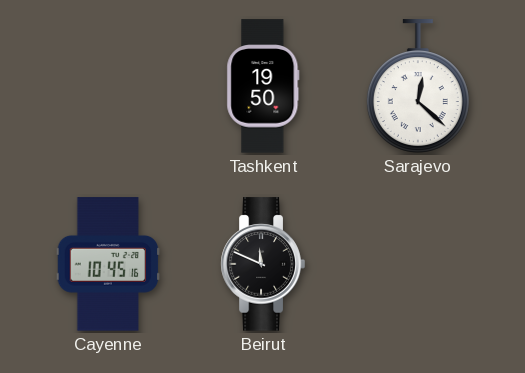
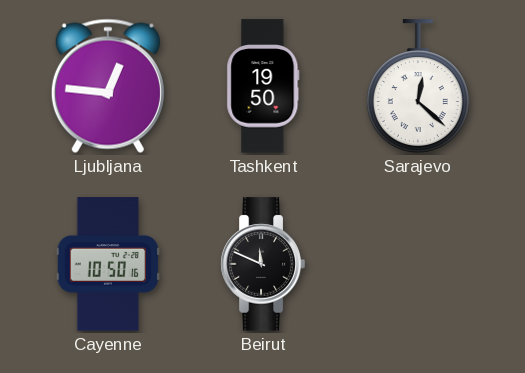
Ljubljana: none -> 12:46 (108, 86)
Cayenne: 10:45 -> 10:50 (108, 264)
